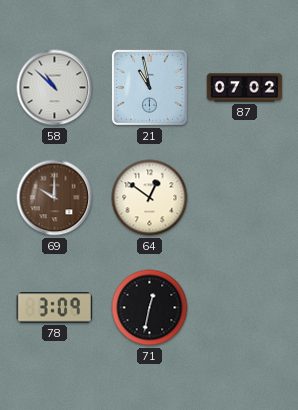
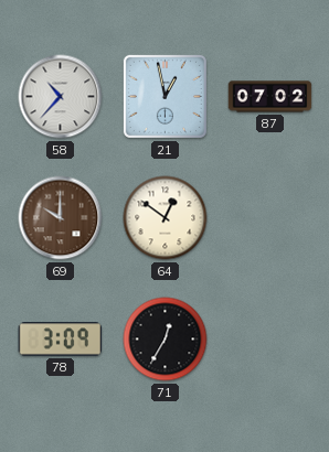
58: 10:52 -> 10:37 (61, 97)
21: 10:58 -> 12:58 (164, 96)
71: 12:32 -> 12:35 (166, 340)
